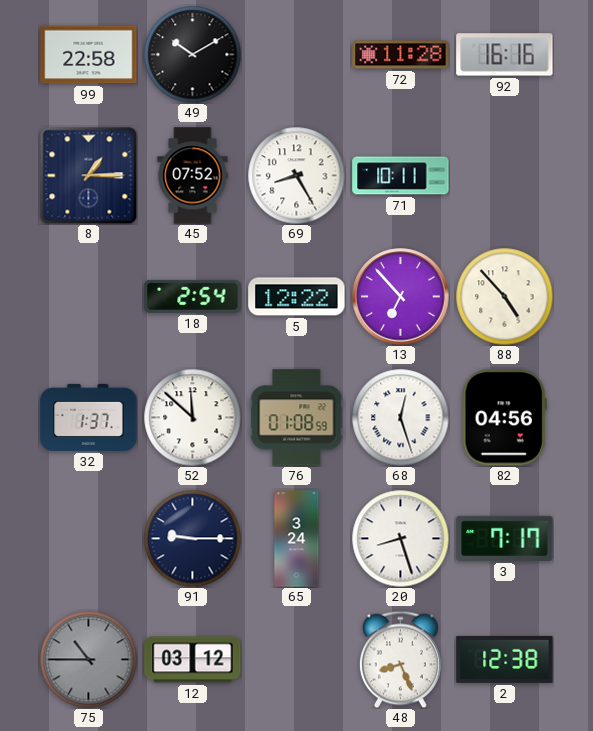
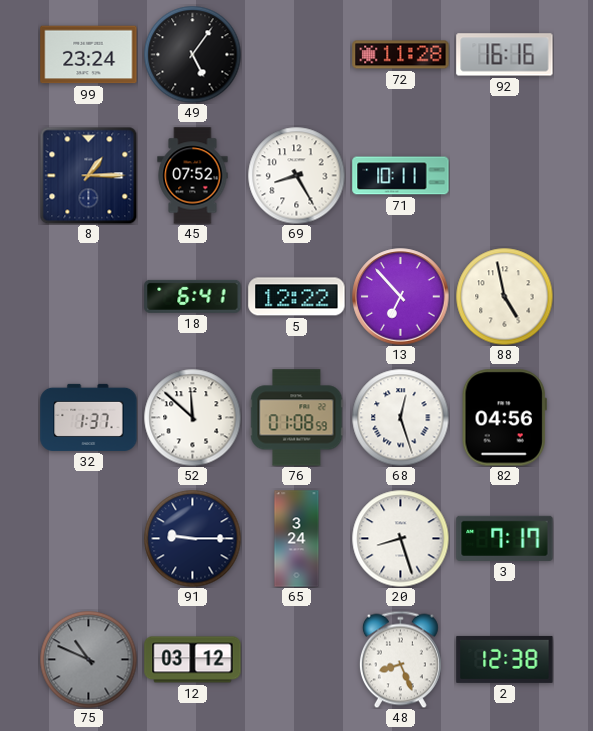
99: 22:58 -> 23:24 (89, 55)
49: 10:10 -> 5:06 (192, 54)
18: 2:54 -> 6:41 (193, 296)
88: 4:53 -> 4:58 (504, 296)
75: 10:45 -> 10:49 (88, 659)
